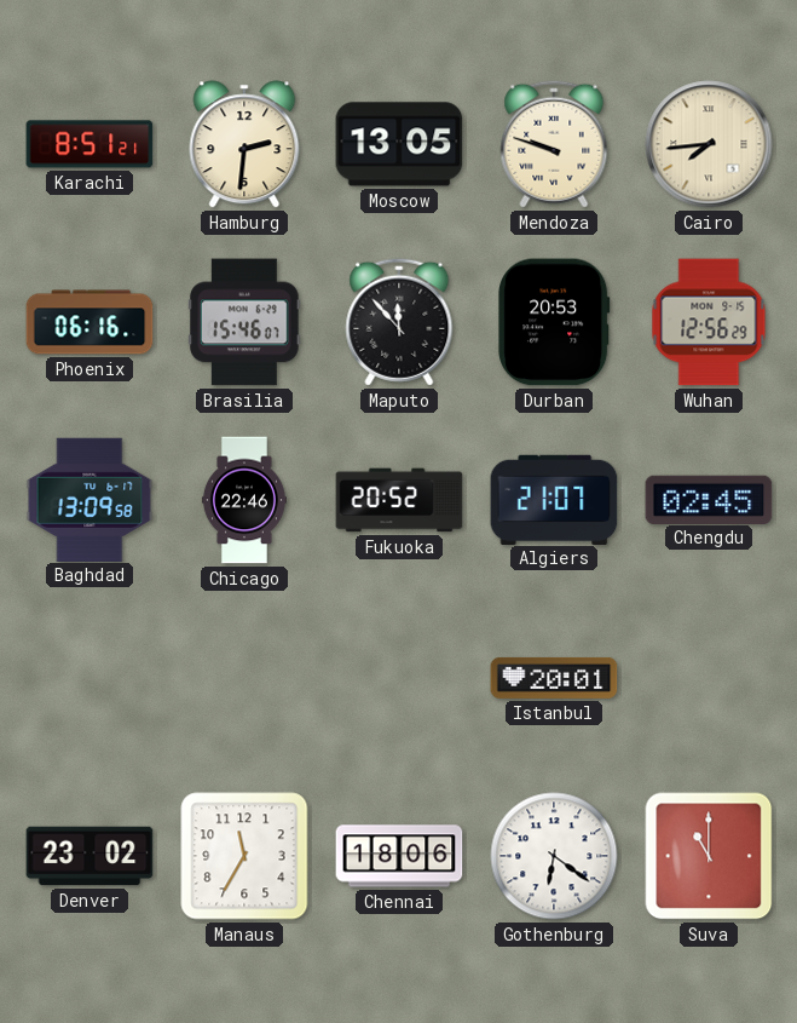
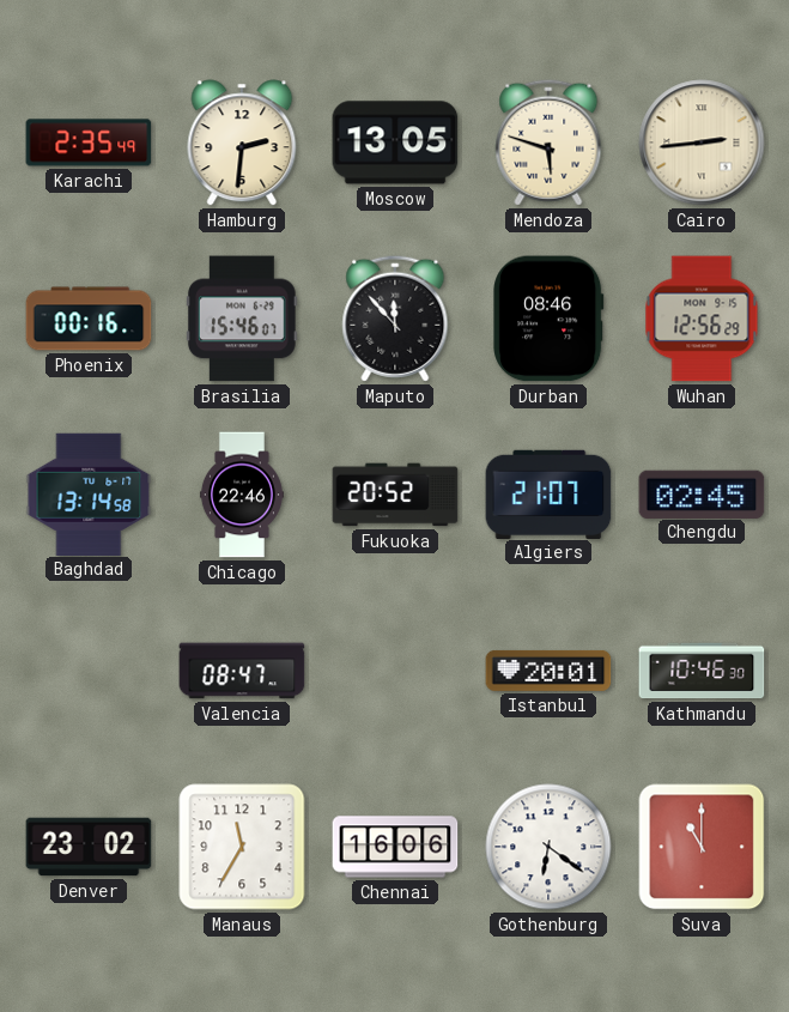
Karachi: 8:51 -> 2:35 (89, 143)
Mendoza: 9:48 -> 5:48 (548, 143)
Cairo: 7:44 -> 2:44 (702, 143)
Phoenix: 06:16 -> 00:16 (89, 319)
Durban: 20:53 -> 08:46 (548, 319)
Baghdad: 13:09 -> 13:14 (89, 493)
Valencia: none -> 08:47 (242, 671)
Kathmandu: none -> 10:46 (702, 671)
Chennai: 18:06 -> 16:06 (395, 847)
